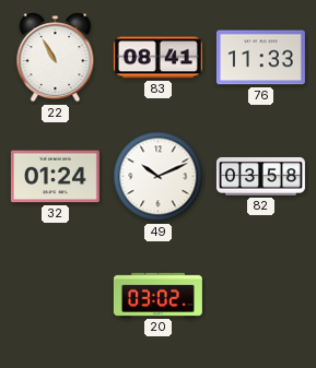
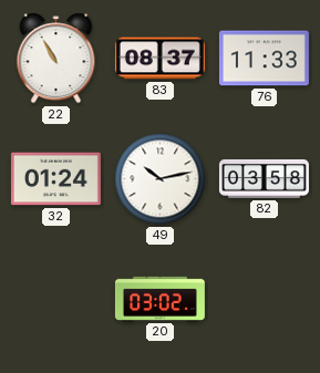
83: 08:41 -> 08:37 (159, 59)
49: 10:11 -> 10:13 (161, 179)
